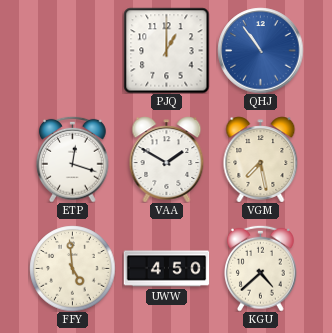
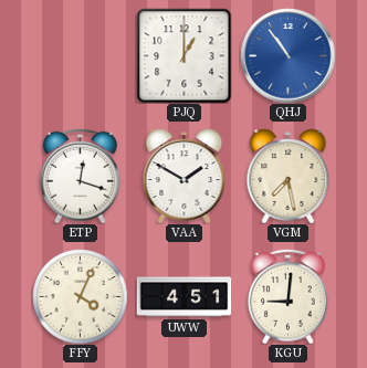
FFY: 4:59 -> 4:04 (80, 296)
UWW: 4:50 -> 4:51 (183, 297)
KGU: 4:38 -> 9:01 (289, 296)
